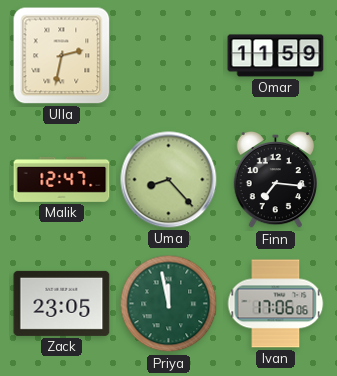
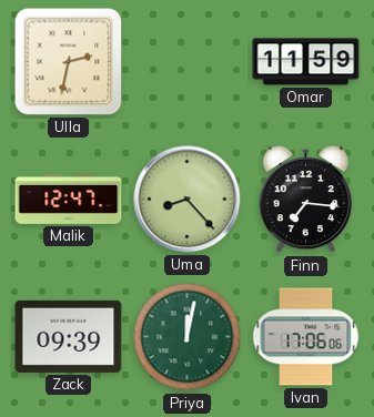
Zack: 23:05 -> 09:39 (69, 336)
Priya: 11:58 -> 12:02 (188, 337)
